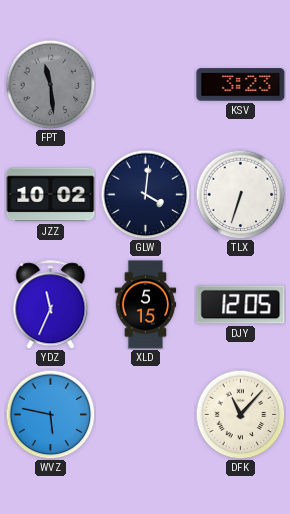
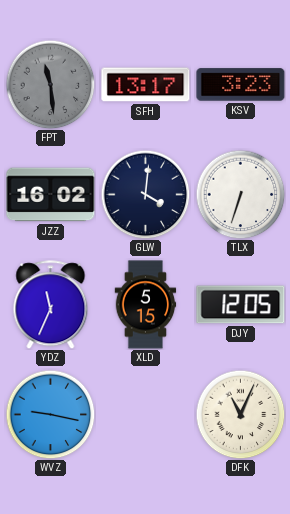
SFH: none -> 13:17 (146, 85)
JZZ: 10:02 -> 16:02 (51, 195)
WVZ: 5:47 -> 9:17 (50, 414)
DFK: 11:07 -> 11:04 (240, 414)
